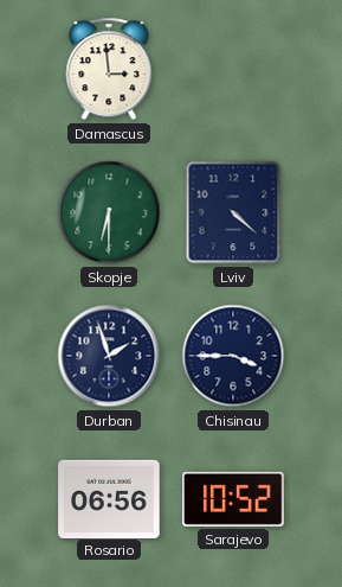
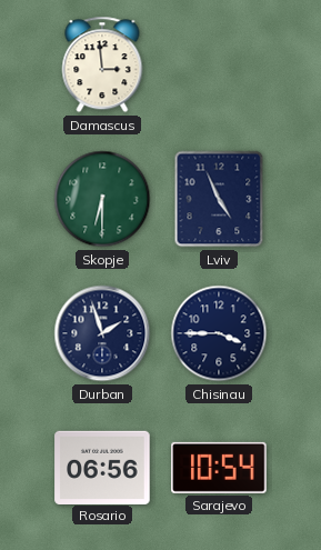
Lviv: 4:22 -> 4:56 (219, 199)
Sarajevo: 10:52 -> 10:54 (219, 468)
